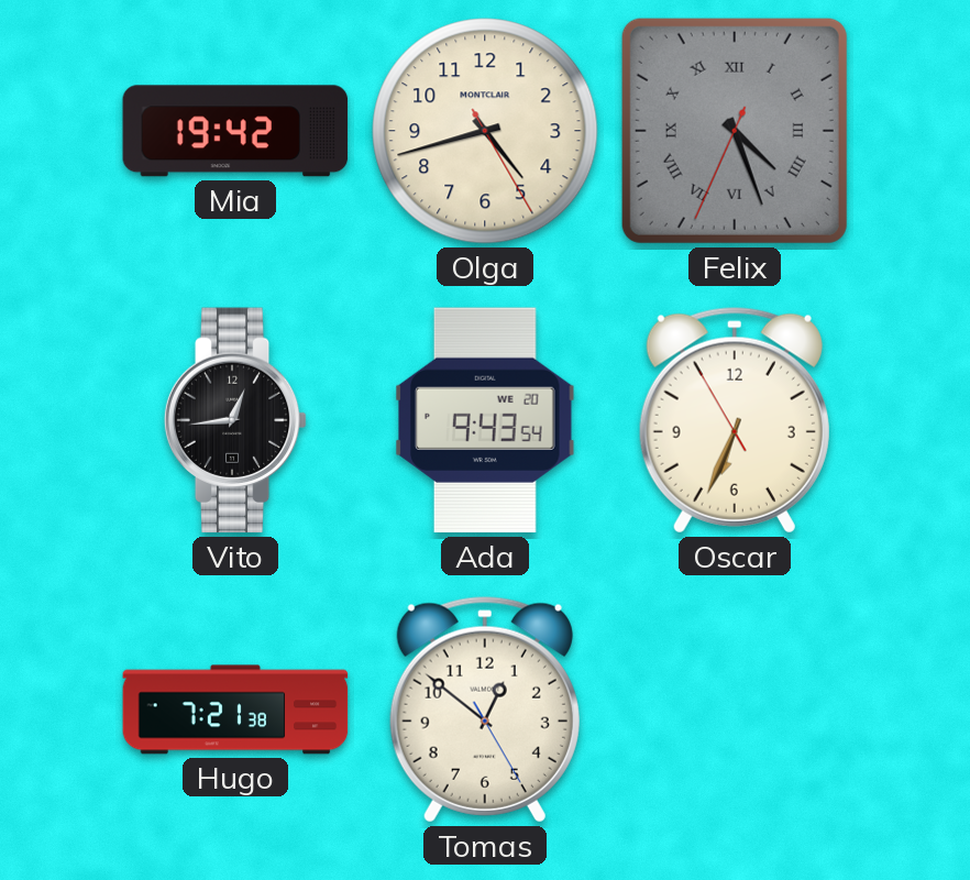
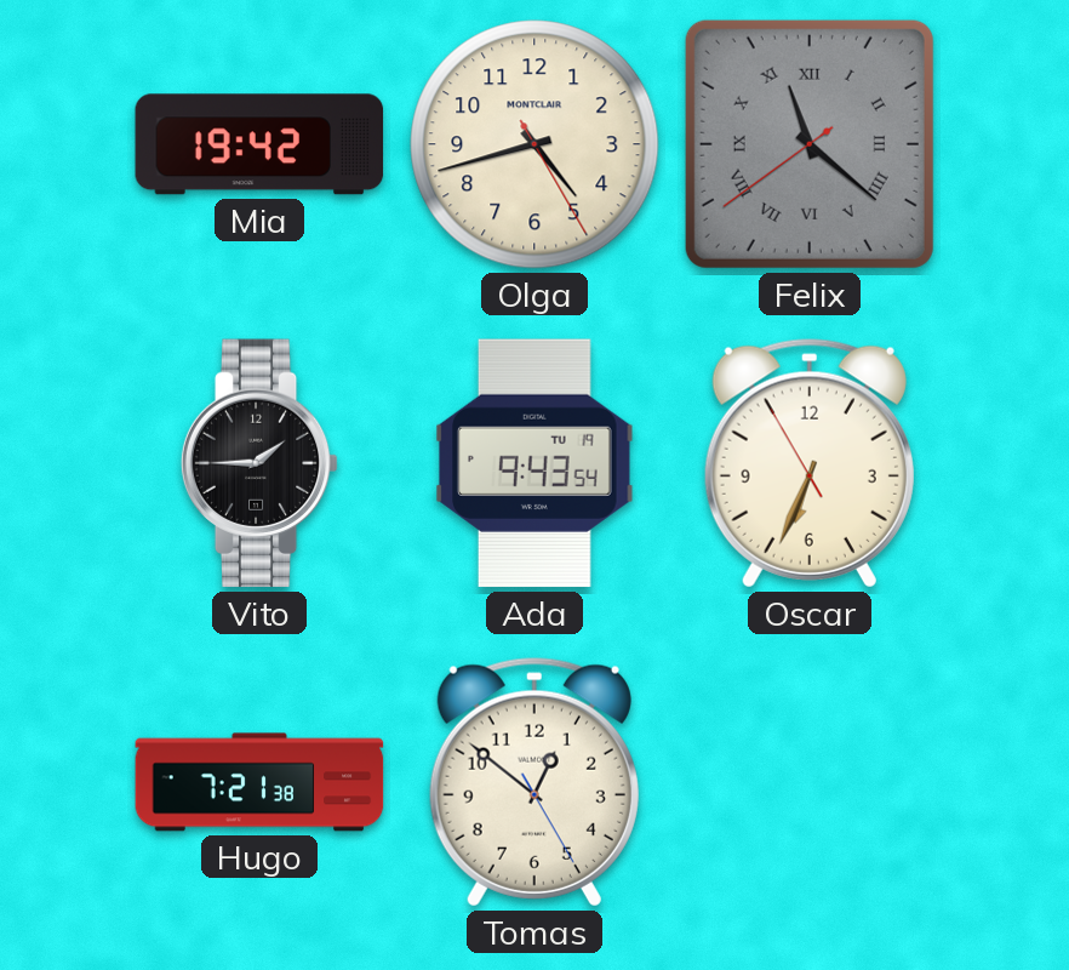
Felix: 4:26 -> 11:21 (810, 144)
Vito: 12:44 -> 1:45 (259, 463)
Ada date: WE 20 -> TU 19 (534, 463)
